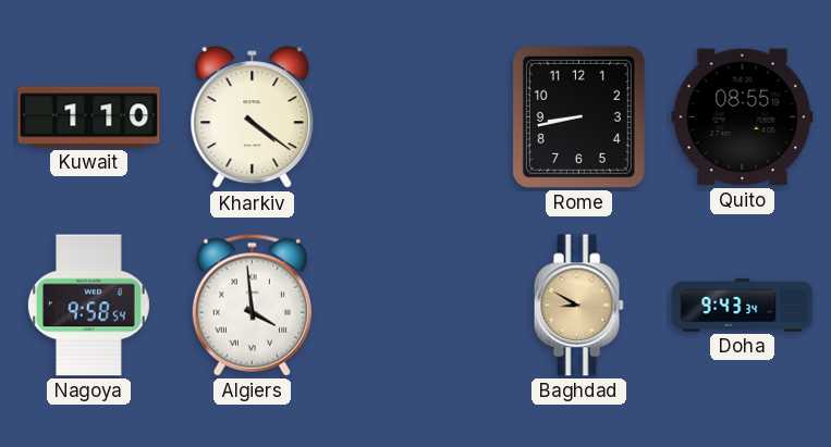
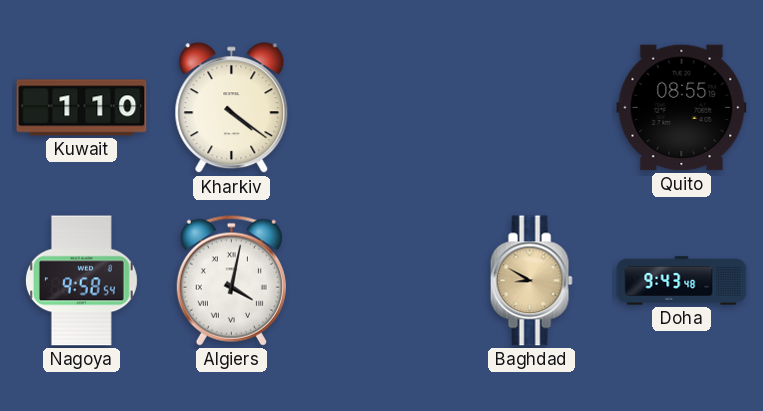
Rome: 8:43 -> none (578, 116)
Algiers: 3:59 -> 4:02 (231, 280)
Doha: 9:43:34 -> 9:43:48 (682, 281)
